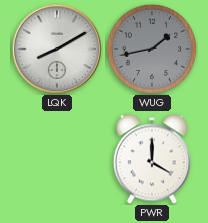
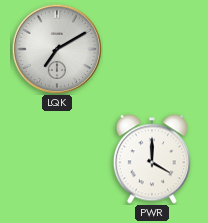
LQK: 8:10 -> 7:10 (56, 48)
WUG: 1:43 -> none (152, 49)
